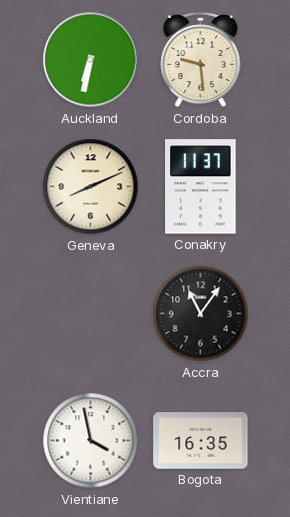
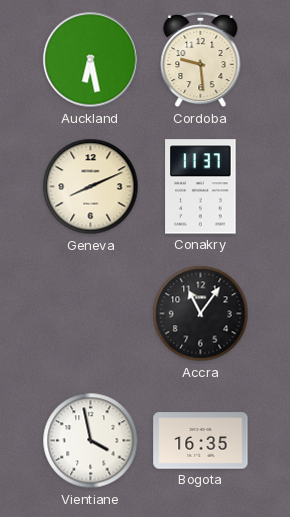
Auckland: 6:32 -> 6:28 (91, 60)
